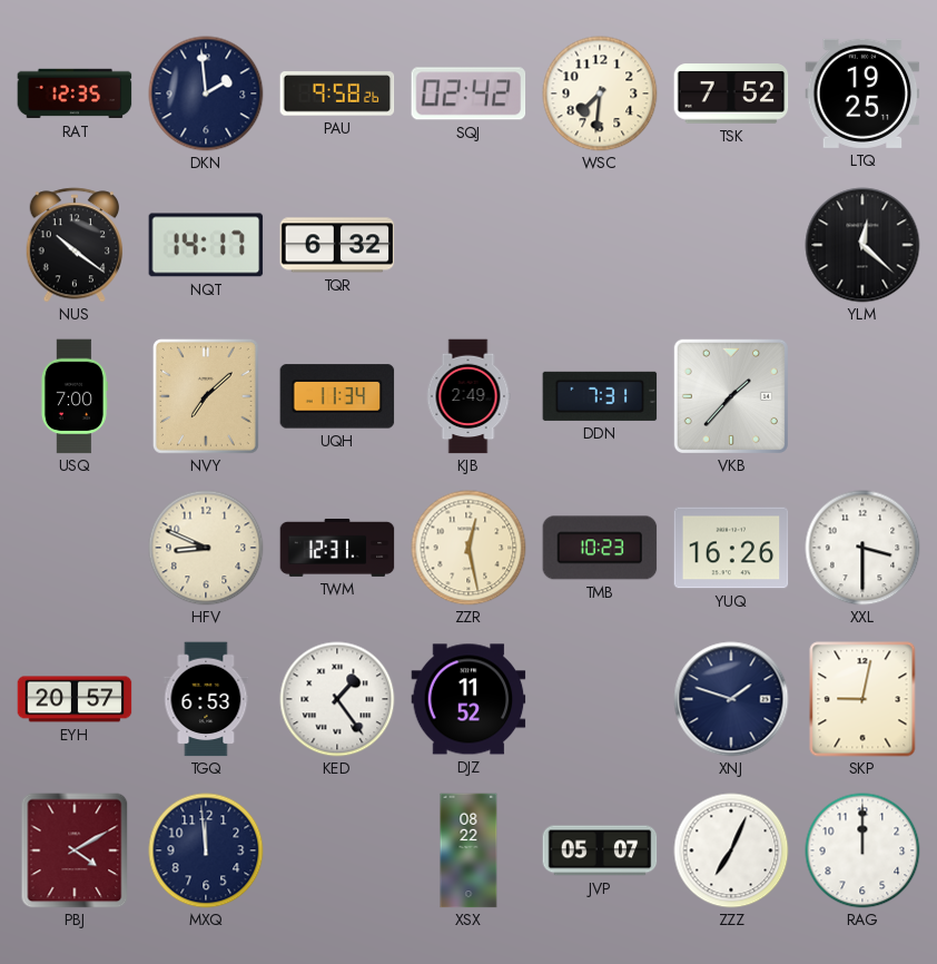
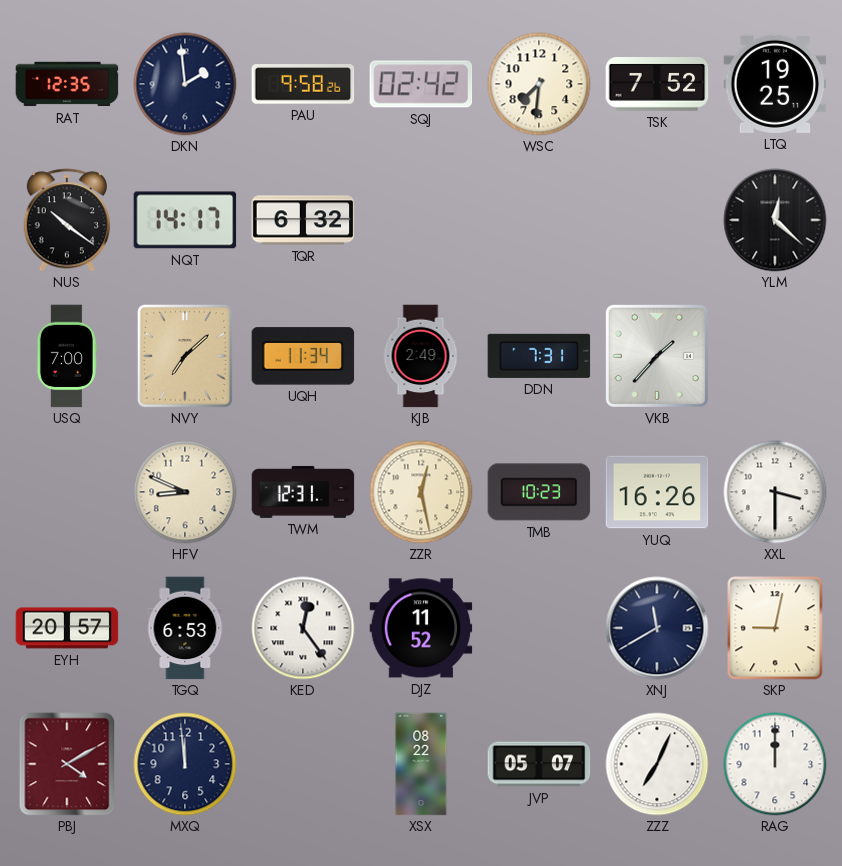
KED: 1:24 -> 12:24 (303, 628)
XNJ: 1:48 -> 11:40 (657, 628)
